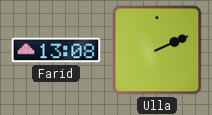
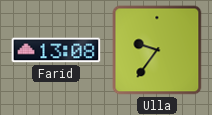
Ulla: 2:11 -> 9:36 (157, 50)
